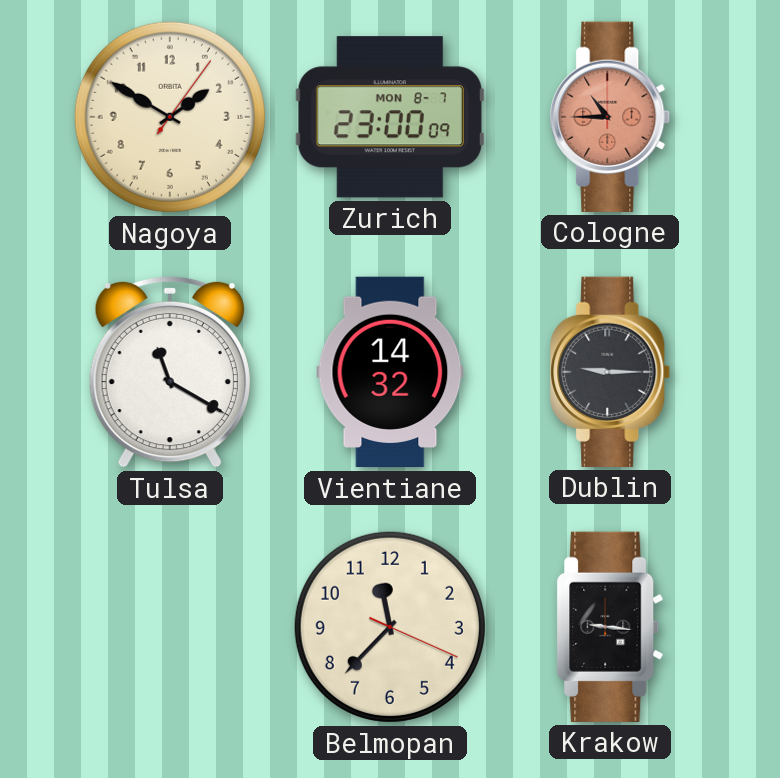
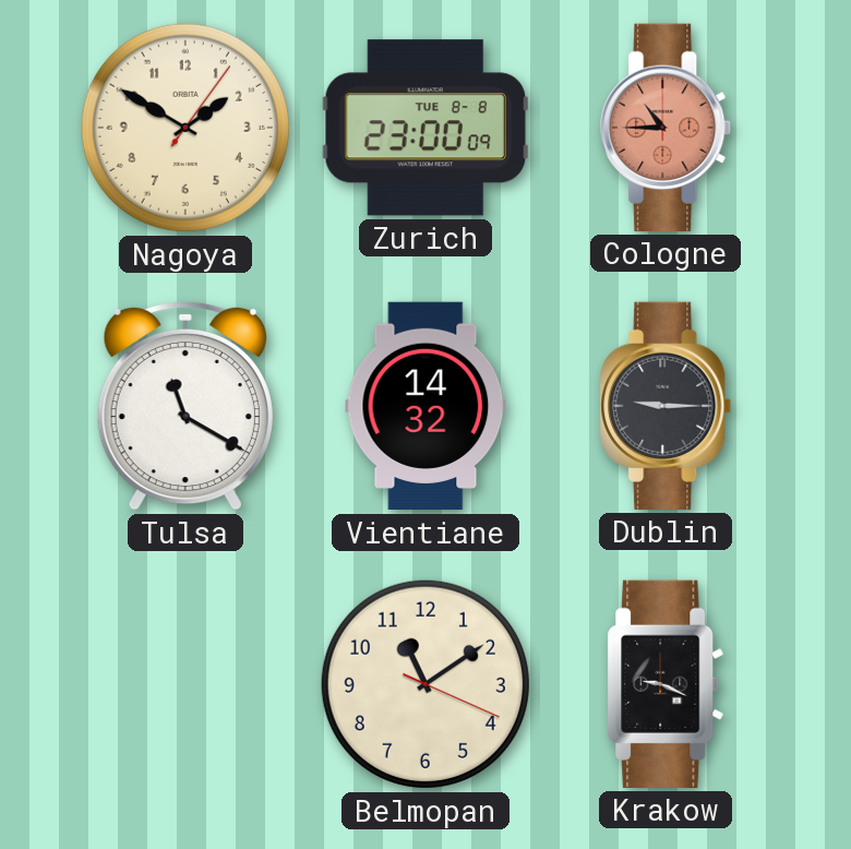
Zurich date: MON 8-7 -> TUE 8-8 (425, 128)
Belmopan: 11:37 -> 11:09 (425, 684)
Krakow: 9:16 -> 9:19 (666, 684)
